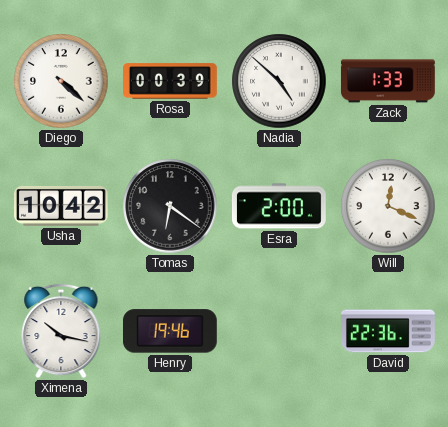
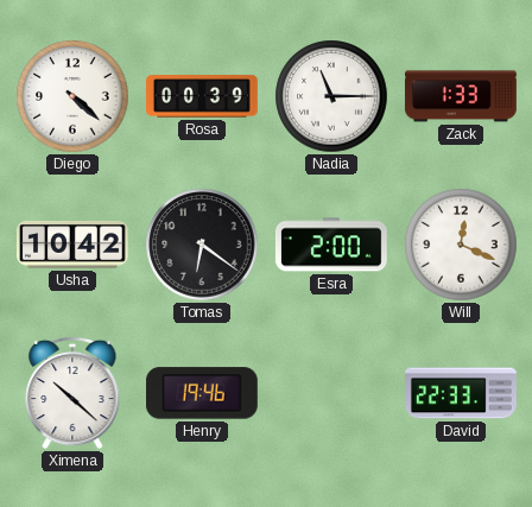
Nadia: 4:52 -> 11:15 (331, 96)
Ximena: 10:17 -> 10:22 (72, 393)
David: 22:36 -> 22:33 (462, 393)
